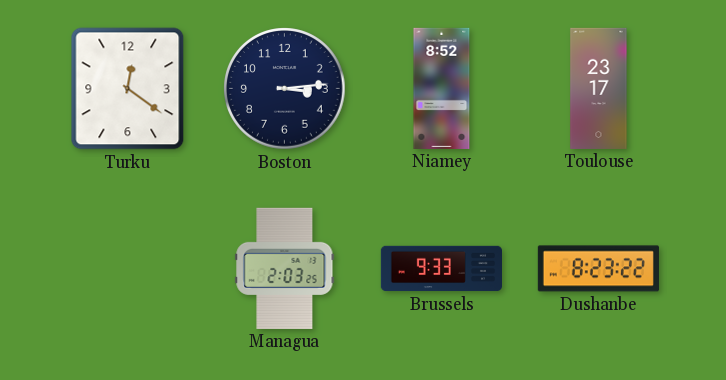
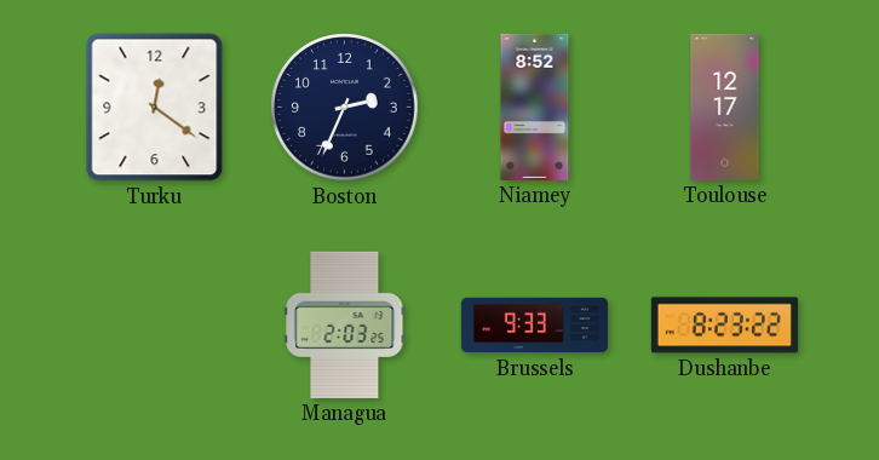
Boston: 3:14 -> 2:34 (345, 108)
Toulouse: 23:17 -> 12:17 (725, 107)
